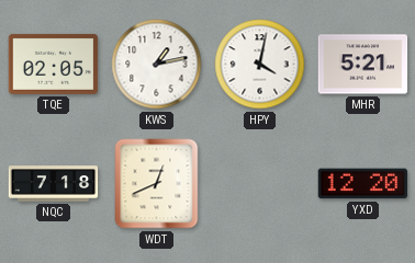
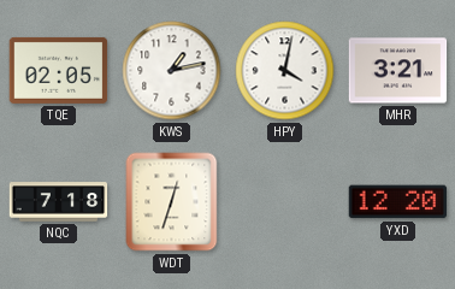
MHR: 5:21 -> 3:21 (398, 71)
WDT: 12:41 -> 12:33 (172, 202)
